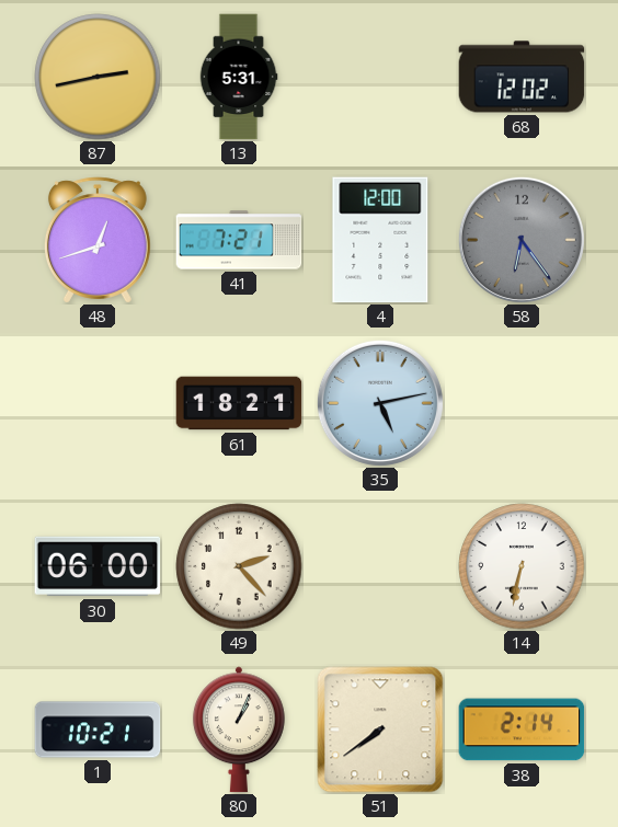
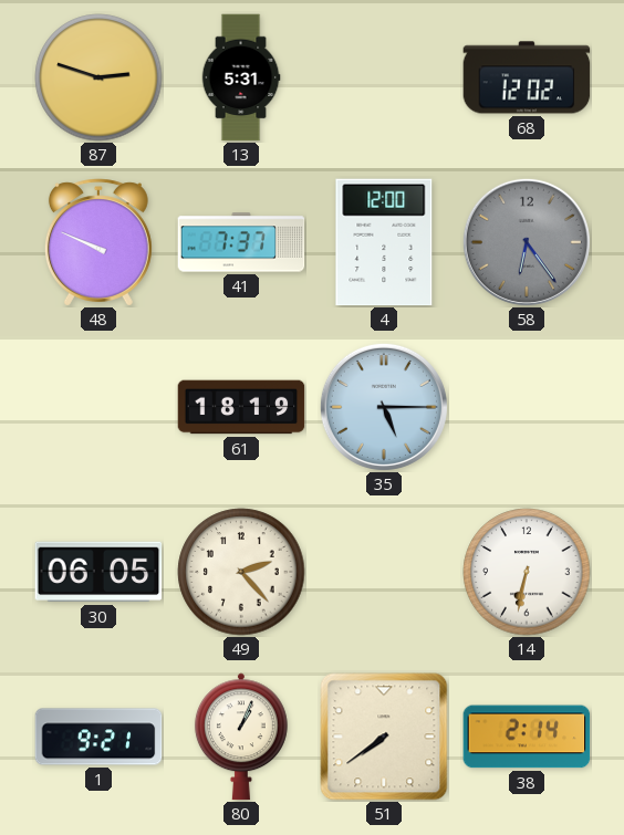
87: 2:43 -> 2:48 (98, 77)
48: 12:42 -> 9:49 (98, 242)
41: 7:21 -> 7:37 (241, 242)
61: 18:21 -> 18:19 (241, 407)
35: 5:13 -> 5:15 (384, 407)
30: 06:00 -> 06:05 (98, 572)
1: 10:21 -> 9:21 (98, 737)
